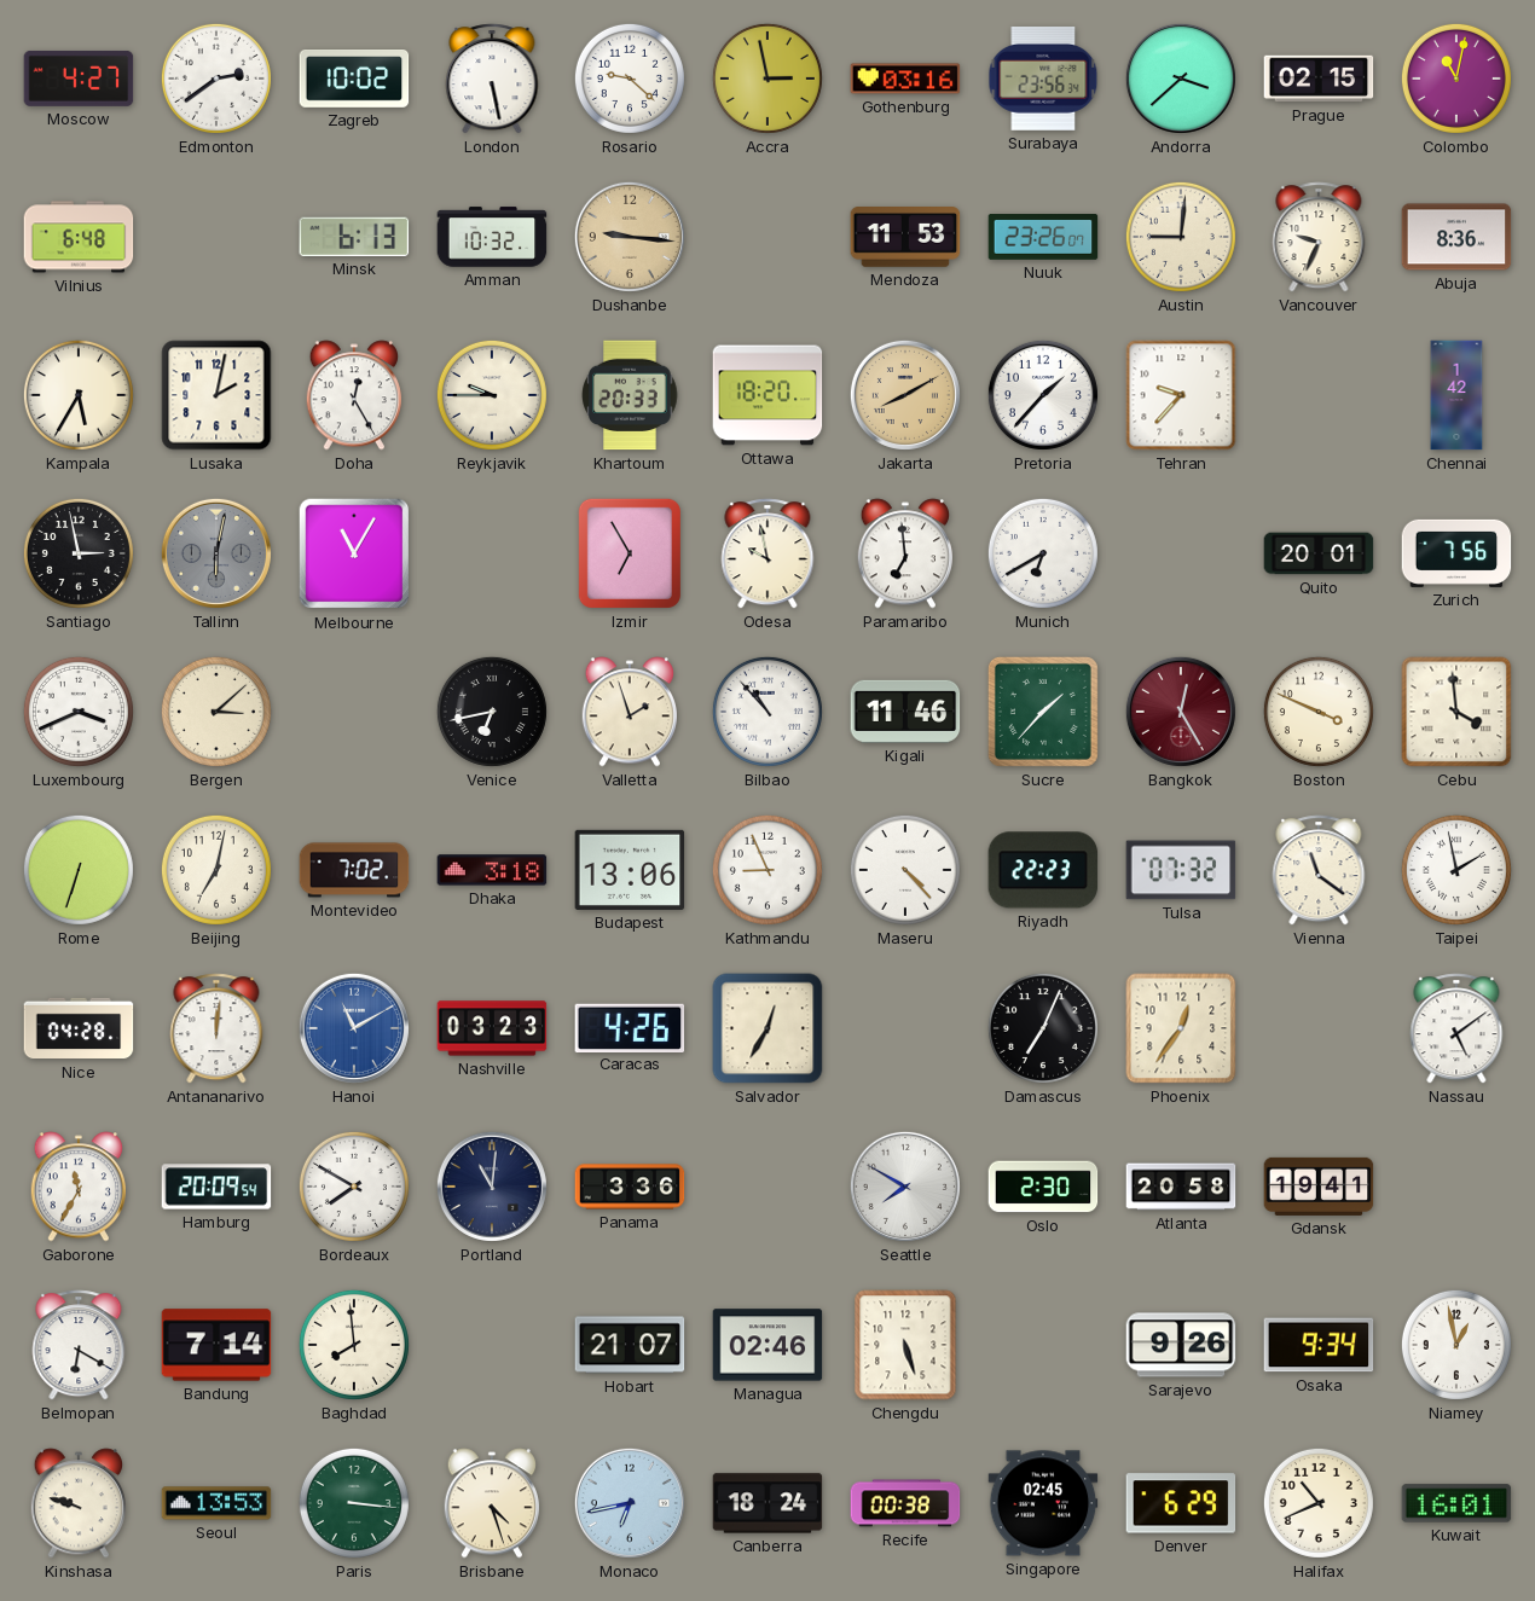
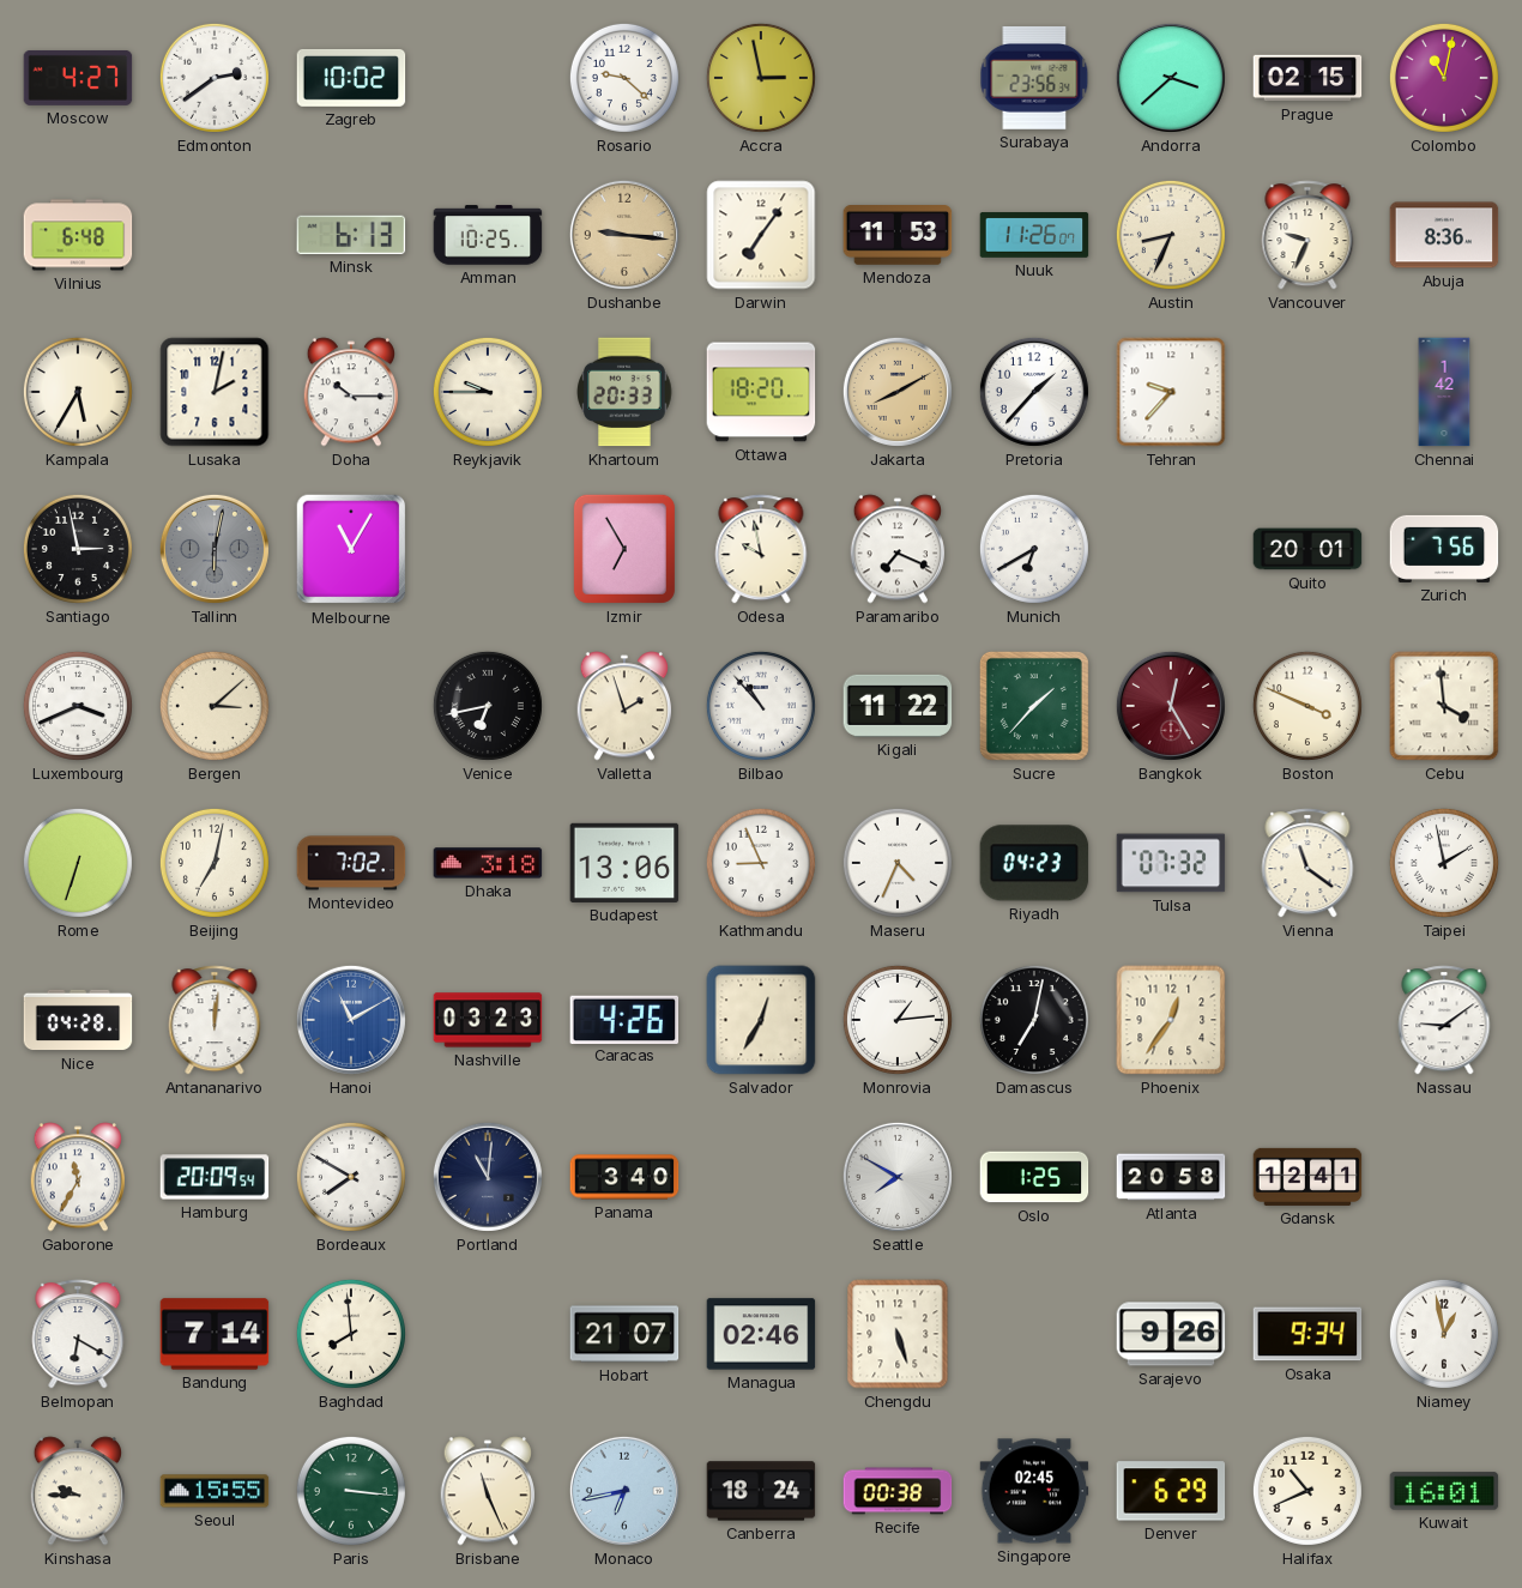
London: 5:28 -> none (492, 79)
Gothenburg: 03:16 -> none (905, 79)
Amman: 10:32 -> 10:25 (488, 235)
Darwin: none -> 7:06 (761, 235)
Nuuk: 23:26 -> 11:26 (1034, 235)
Austin: 9:01 -> 8:34 (1171, 235)
Doha: 12:25 -> 10:15 (350, 392)
Paramaribo: 6:59 -> 7:19 (896, 549)
Kigali: 11:46 -> 11:22 (898, 706)
Maseru: 4:23 -> 4:34 (898, 863)
Riyadh: 22:23 -> 04:23 (1034, 863)
Monrovia: none -> 1:14 (898, 1020)
Damascus: 7:04 -> 7:02 (1034, 1020)
Nassau: 5:09 -> 9:09 (1444, 1020)
Panama: 3:36 -> 3:40 (624, 1177)
Oslo: 2:30 -> 1:25 (1034, 1177)
Gdansk: 19:41 -> 12:41 (1307, 1177)
Kinshasa: 9:48 -> 9:45 (77, 1491)
Seoul: 13:53 -> 15:55 (215, 1491)
Brisbane: 4:27 -> 11:26 (487, 1491)
